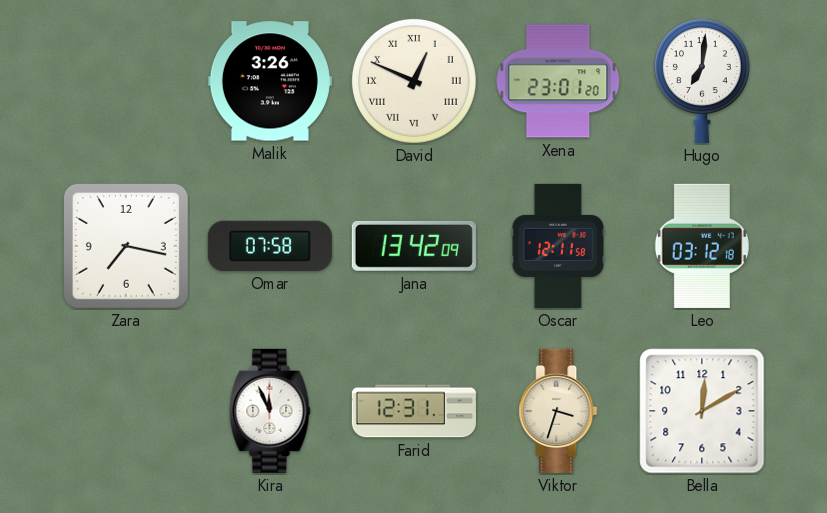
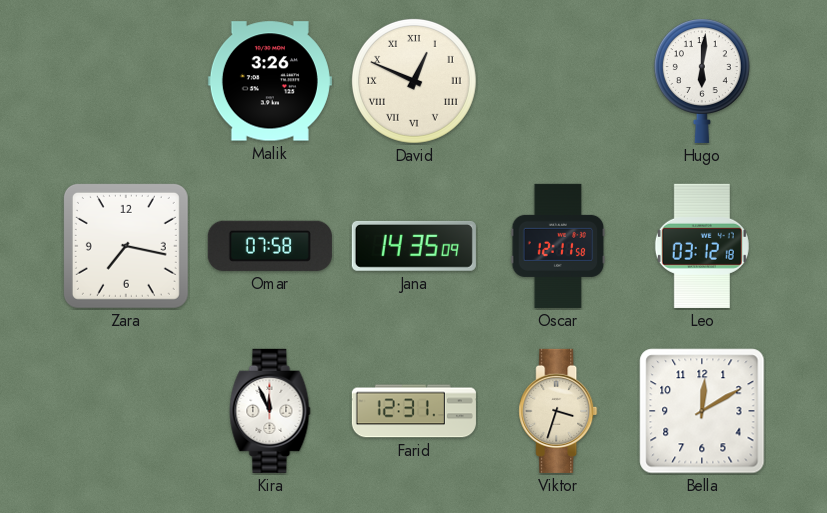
Xena: 23:01 -> none (558, 81)
Hugo: 7:01 -> 6:01 (702, 81)
Jana: 13:42 -> 14:35 (414, 246)
